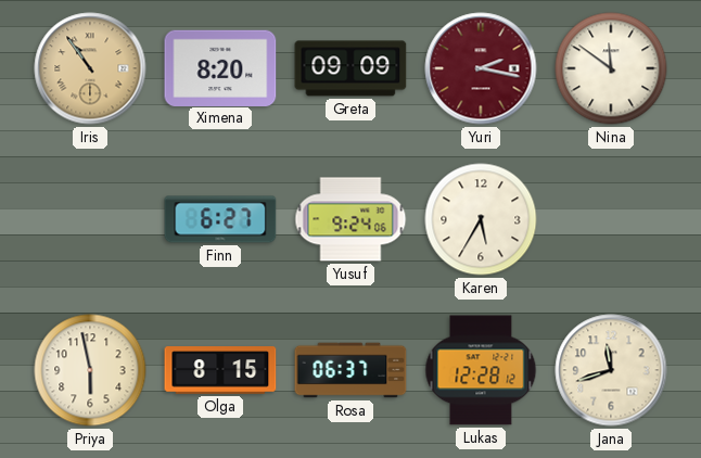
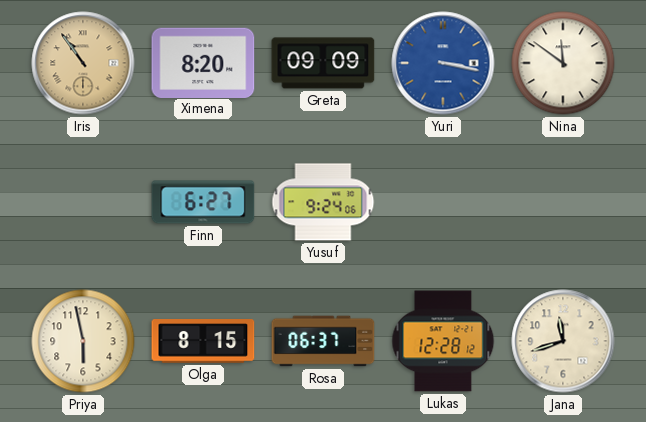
Yuri: 2:17 -> 3:17 (443, 63)
Yuri dial: burgundy -> blue (443, 63)
Karen: 5:35 -> none (481, 219)
